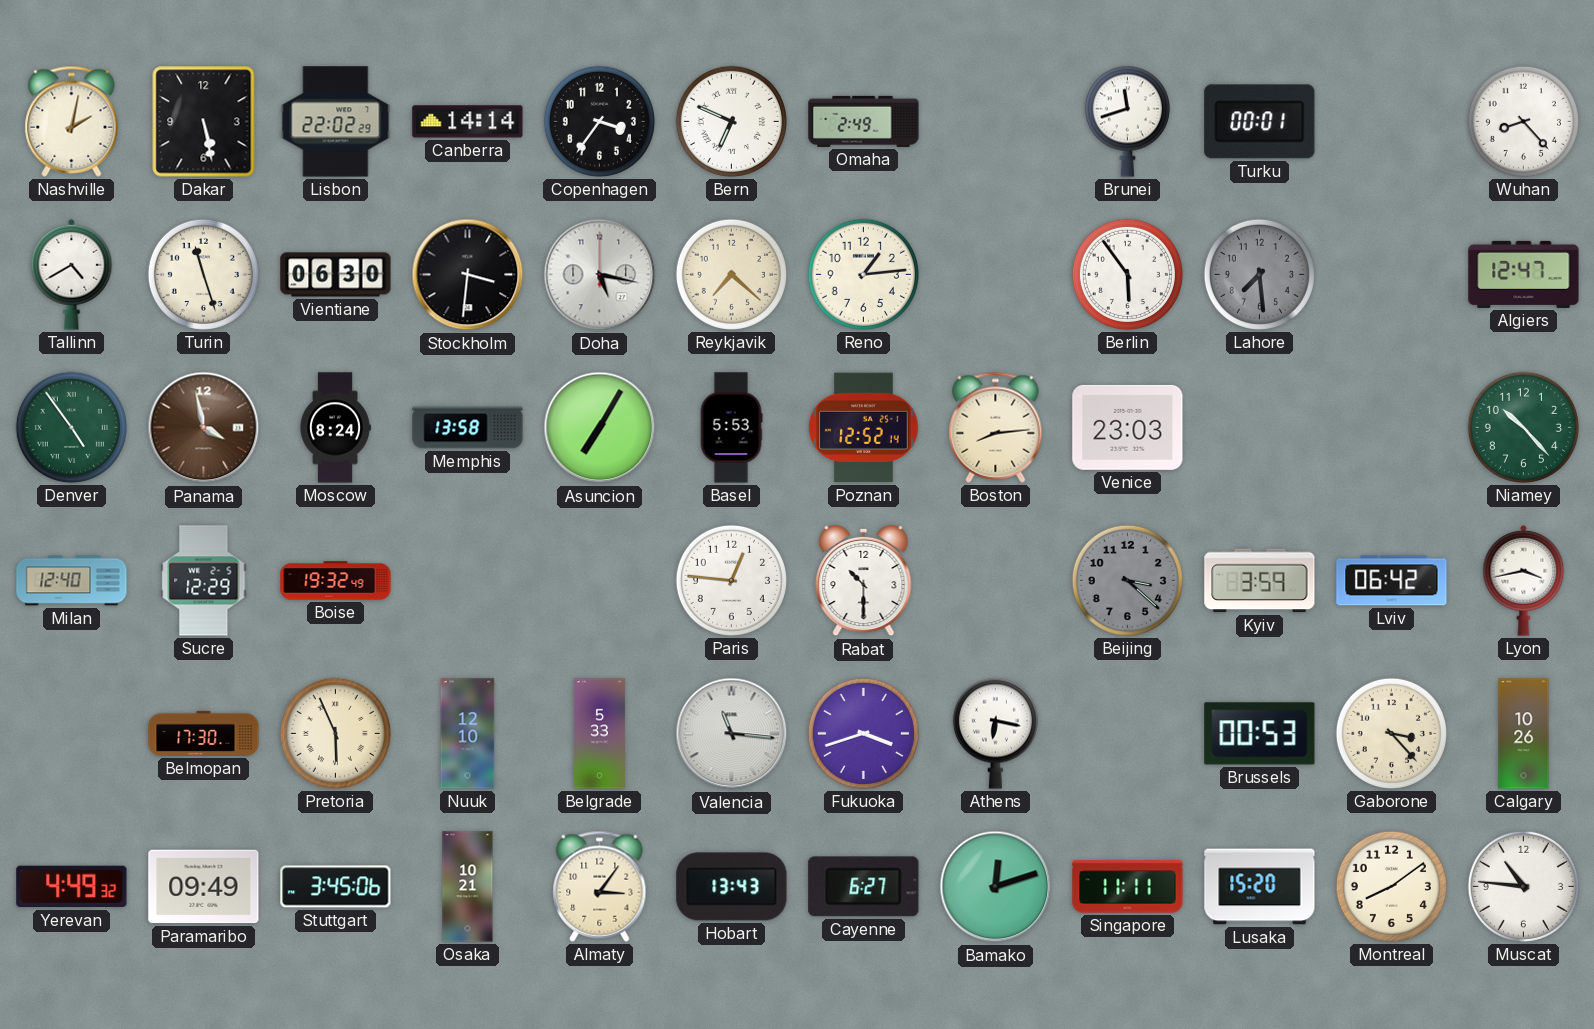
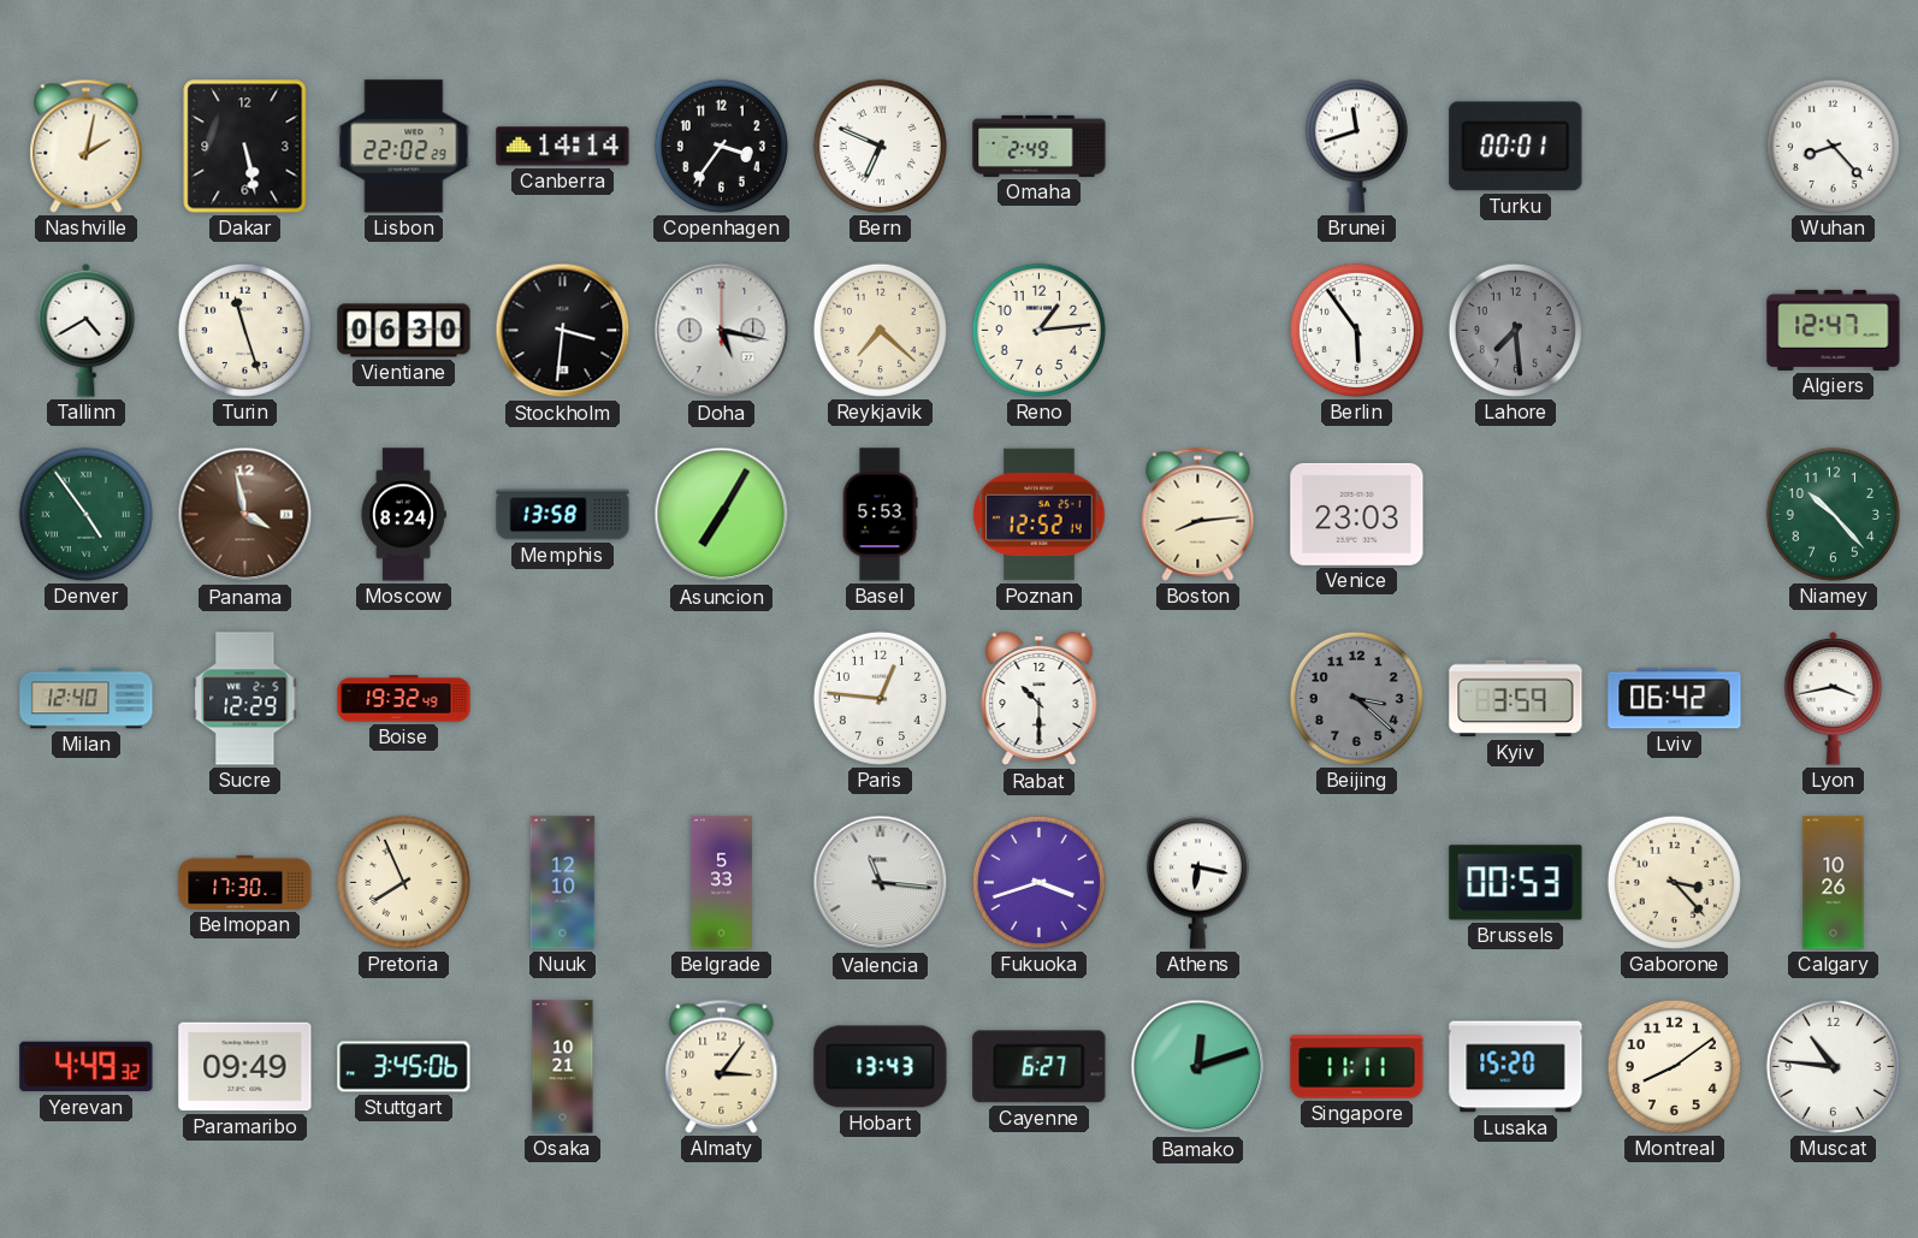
Pretoria: 5:56 -> 7:56 (403, 882)
